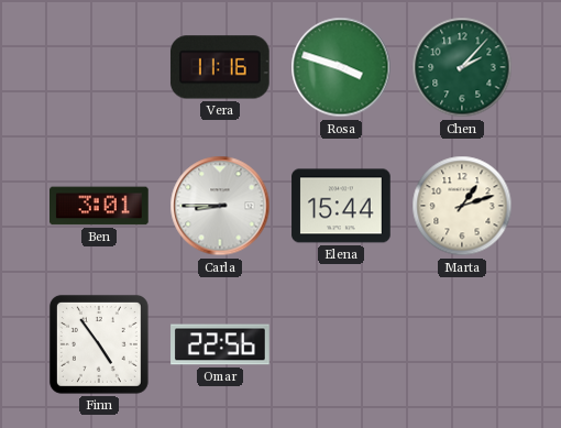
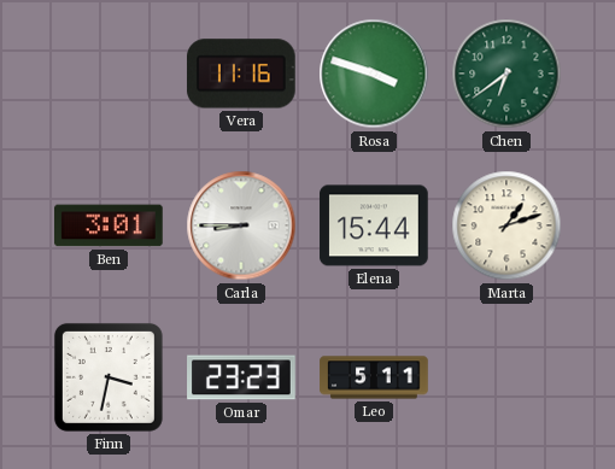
Chen: 2:07 -> 6:39 (506, 74)
Finn: 4:54 -> 3:32 (109, 377)
Omar: 22:56 -> 23:23 (241, 377)
Leo: none -> 5:11 (374, 377)
